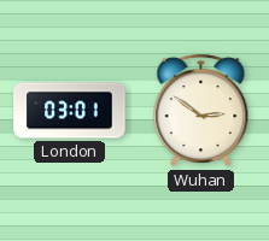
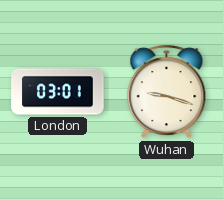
Wuhan: 2:51 -> 9:18 (167, 92)
